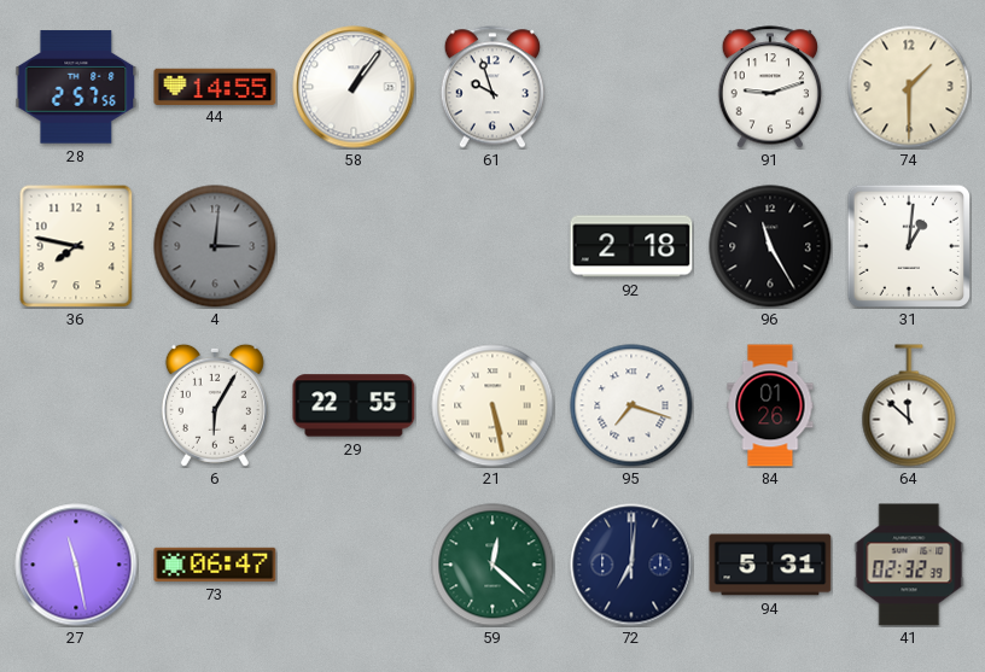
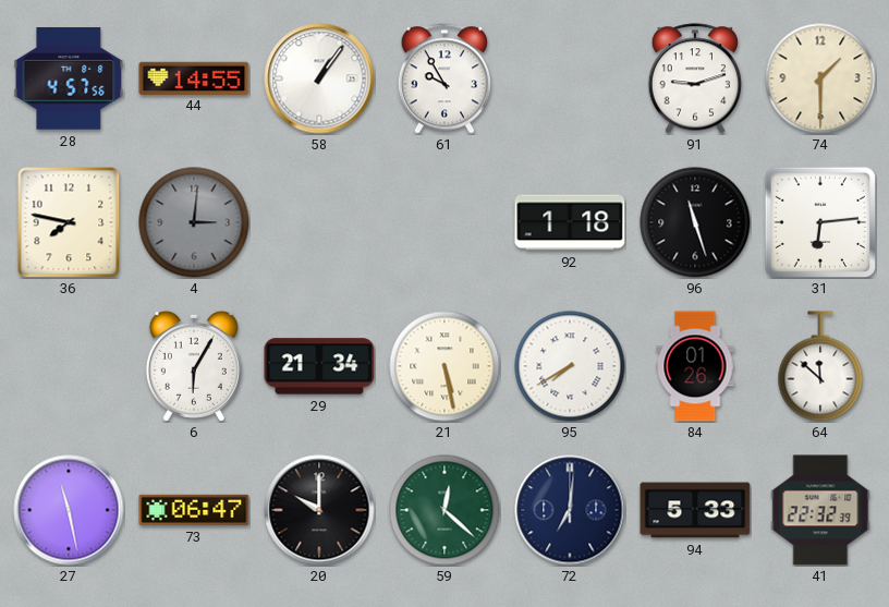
28: 2:57 -> 4:57 (69, 78)
61: 9:57 -> 9:55 (443, 78)
92: 2:18 -> 1:18 (570, 222)
96: 11:25 -> 11:27 (695, 222)
31: 1:01 -> 6:14 (819, 221)
29: 22:55 -> 21:34 (319, 366)
95: 7:18 -> 7:40 (570, 366)
20: none -> 10:00 (319, 510)
94: 5:31 -> 5:33 (695, 510)
41: 02:32 -> 22:32 (820, 510)
